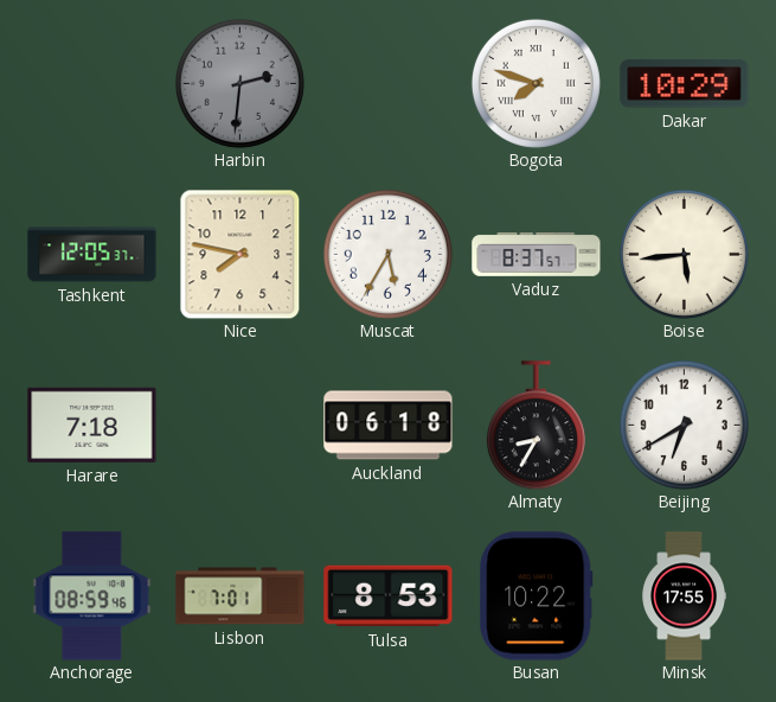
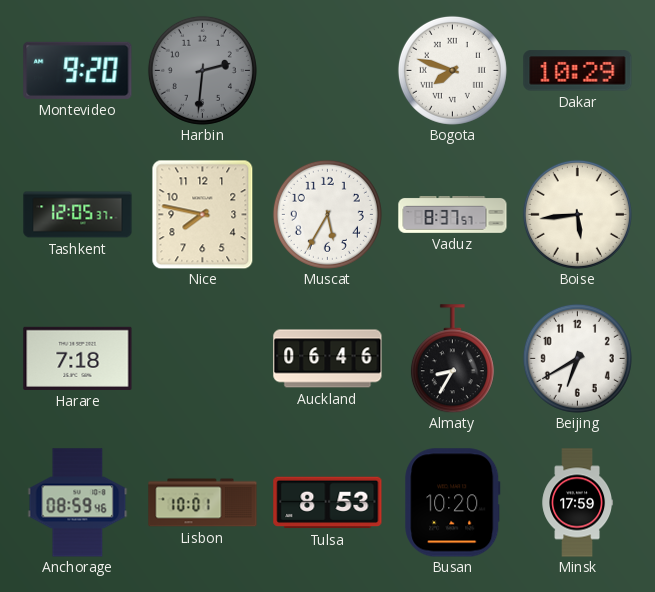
Montevideo: none -> 9:20 (78, 70)
Auckland: 06:18 -> 06:46 (328, 359)
Lisbon: 7:01 -> 10:01 (203, 503)
Busan: 10:22 -> 10:20 (453, 503)
Minsk: 17:55 -> 17:59 (577, 503)
